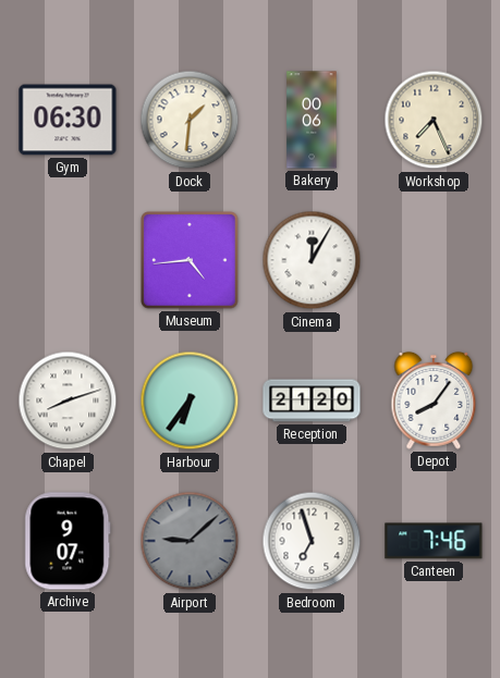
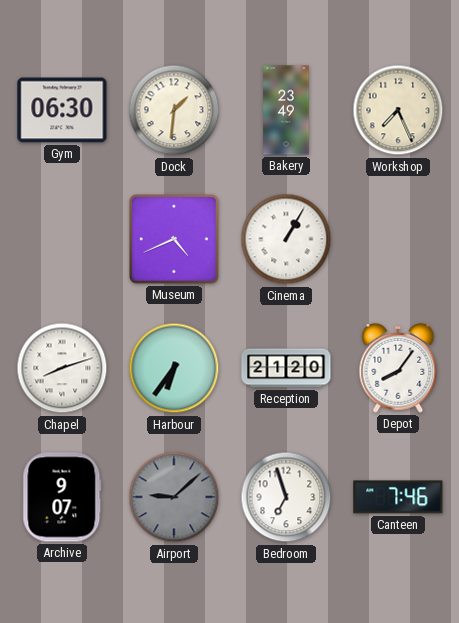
Bakery: 00:06 -> 23:49 (286, 110)
Museum: 4:44 -> 4:41 (174, 239)
Cinema: 12:05 -> 1:05 (286, 239)
